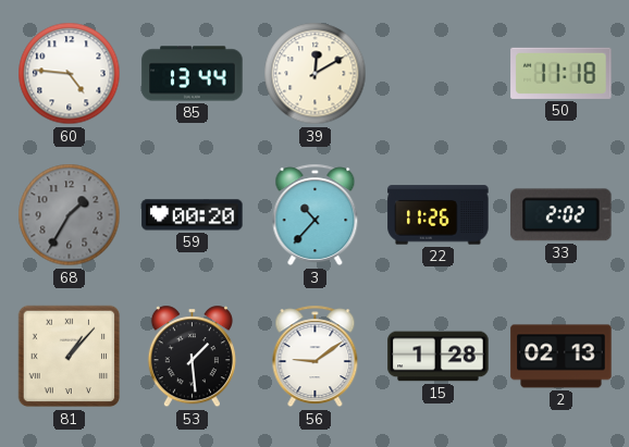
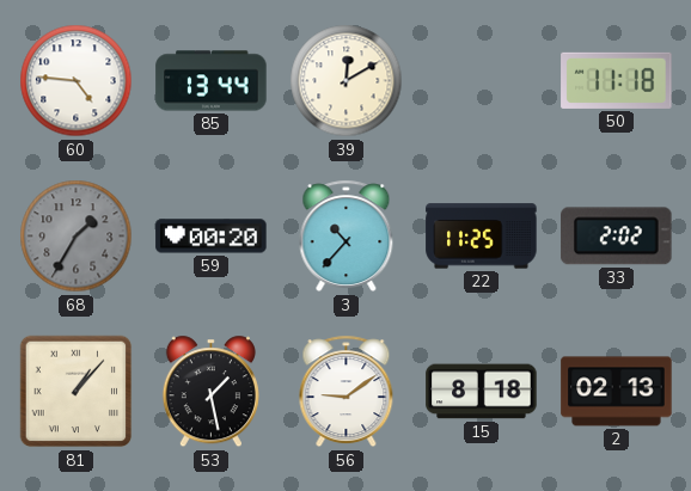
22: 11:26 -> 11:25 (482, 237)
53: 1:29 -> 1:28 (210, 392)
15: 1:28 -> 8:18 (482, 392)
